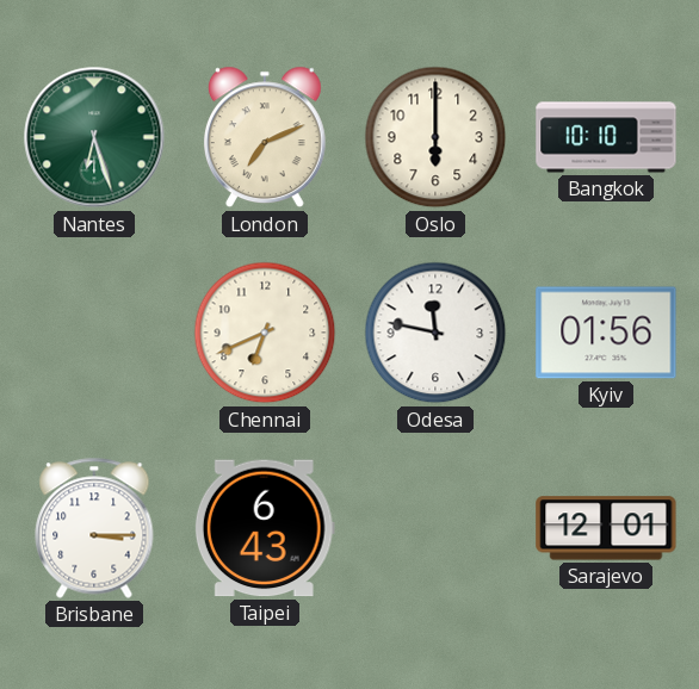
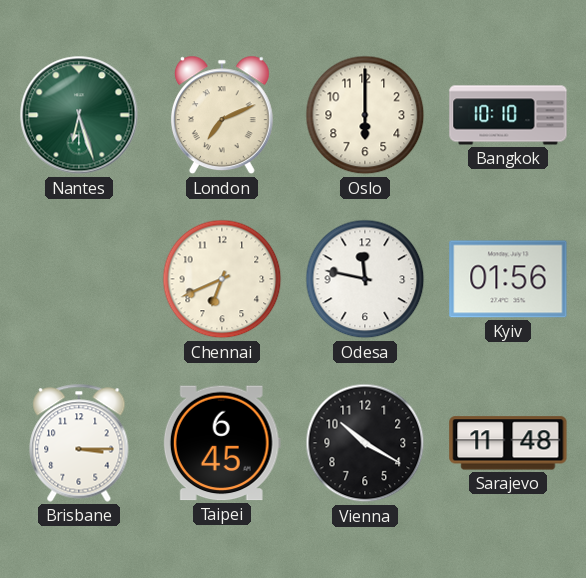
Taipei: 6:43 -> 6:45 (222, 443)
Vienna: none -> 10:20 (365, 443)
Sarajevo: 12:01 -> 11:48 (508, 443)
